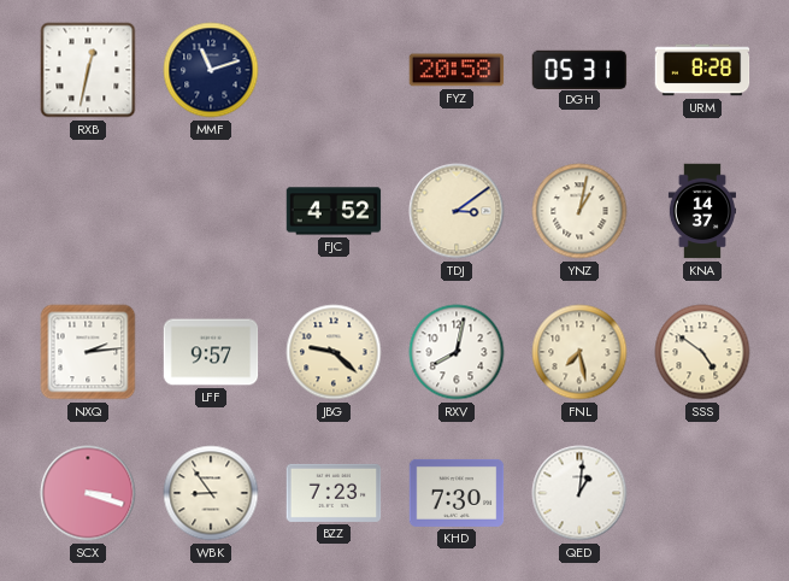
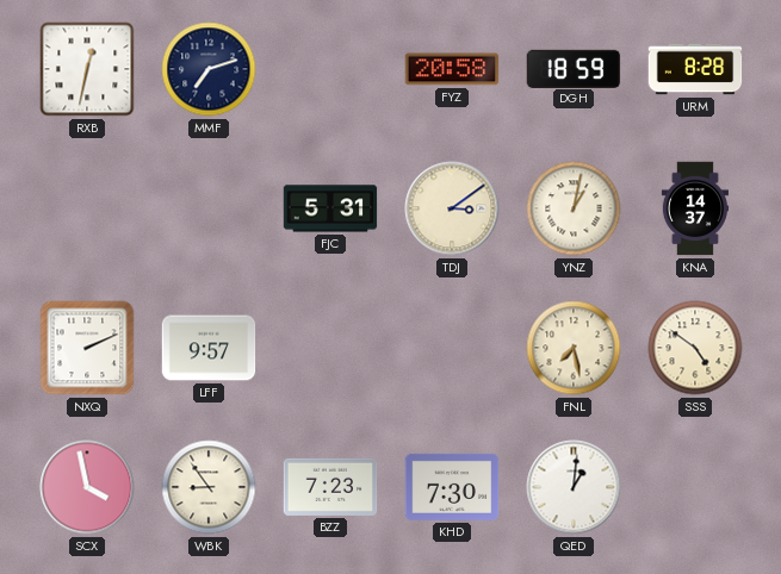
MMF: 11:12 -> 7:12 (209, 69)
DGH: 05:31 -> 18:59 (574, 68)
FJC: 4:52 -> 5:31 (330, 208)
NXQ: 2:14 -> 2:11 (87, 348)
JBG: 9:22 -> none (334, 352)
RXV: 8:02 -> none (457, 352)
SCX: 3:18 -> 3:58 (87, 487)
